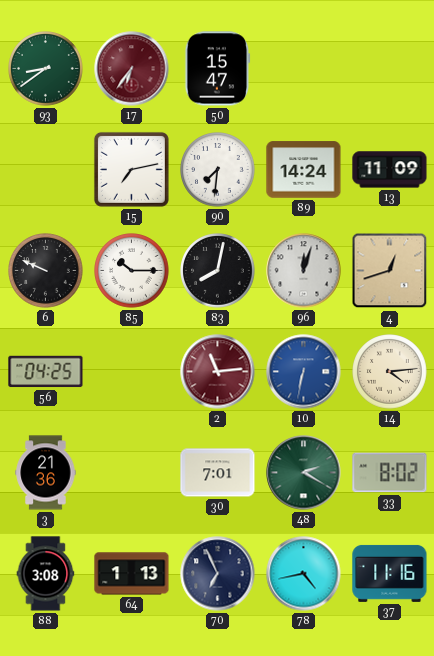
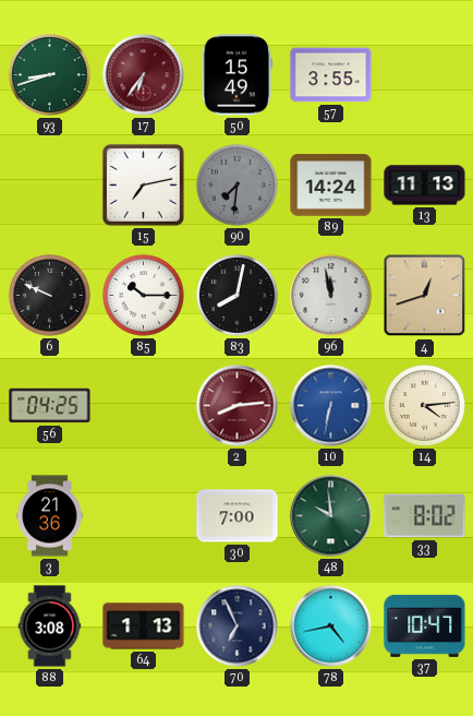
93: 8:39 -> 8:42 (50, 75)
50: 15:47 -> 15:49 (238, 75)
57: none -> 3:55 (331, 75)
90 dial: white -> grey (238, 186)
13: 11:09 -> 11:13 (425, 186)
96: 12:03 -> 11:58 (331, 296)
2: 11:14 -> 8:14 (238, 406)
30: 7:01 -> 7:00 (238, 516)
48: 2:20 -> 9:59 (331, 516)
37: 11:16 -> 10:47 (425, 625)
